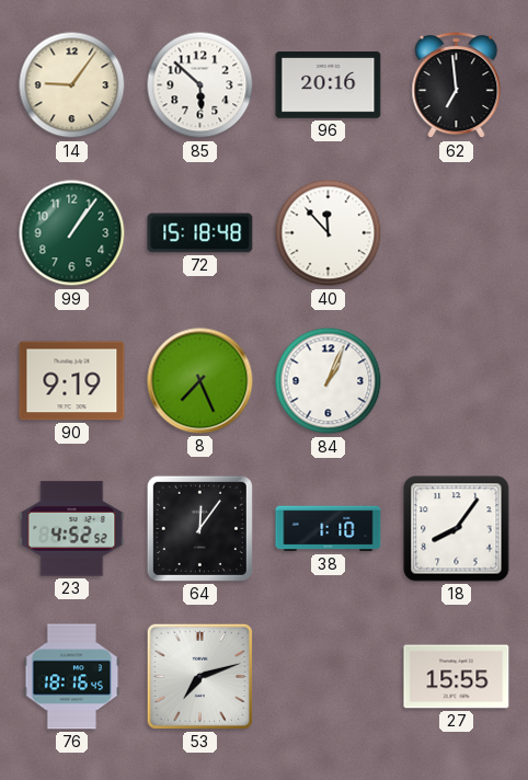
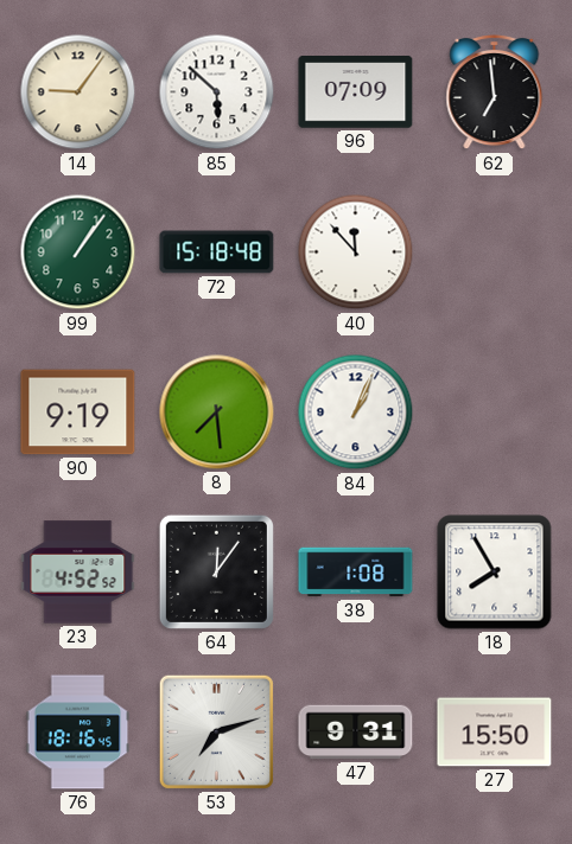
96: 20:16 -> 07:09 (356, 92)
8: 7:26 -> 7:29 (217, 413)
38: 1:10 -> 1:08 (356, 573)
18: 8:06 -> 7:55 (495, 573)
47: none -> 9:31 (356, 733)
27: 15:55 -> 15:50 (495, 733)
